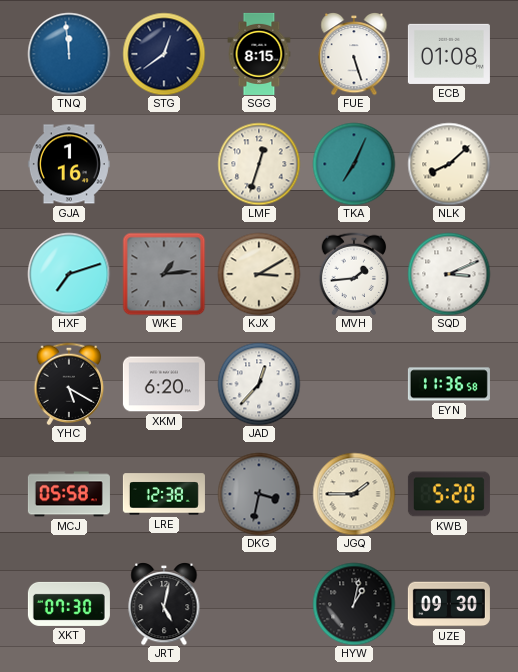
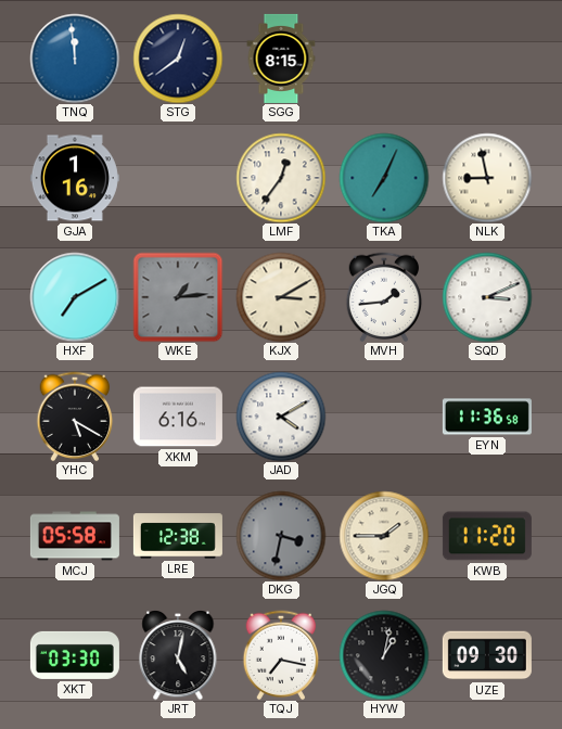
FUE: 5:27 -> none (354, 54)
ECB: 01:08 -> none (449, 54)
LMF: 12:33 -> 12:36 (281, 178)
NLK: 8:08 -> 8:58 (487, 178)
HXF: 7:12 -> 7:10 (75, 297)
XKM: 6:20 -> 6:16 (178, 417)
JAD: 12:37 -> 4:10 (281, 417)
KWB: 5:20 -> 11:20 (487, 536)
XKT: 07:30 -> 03:30 (75, 655)
TQJ: none -> 7:17 (281, 655)
